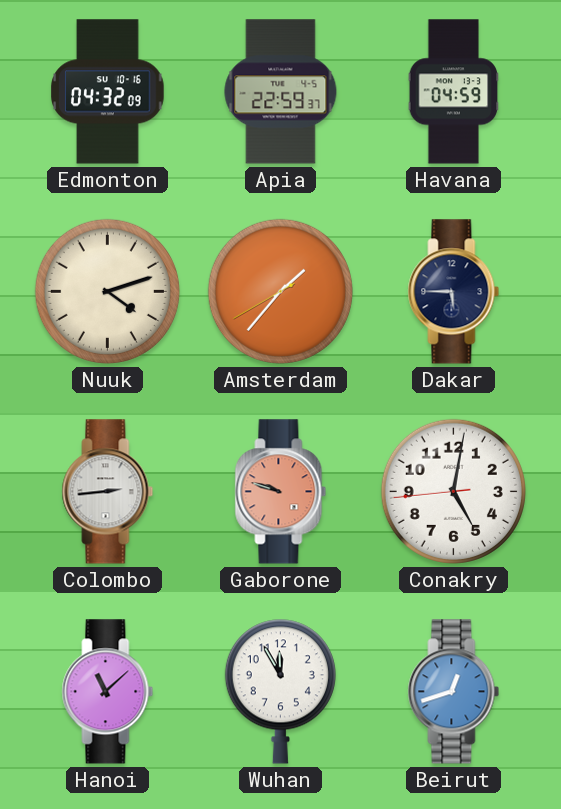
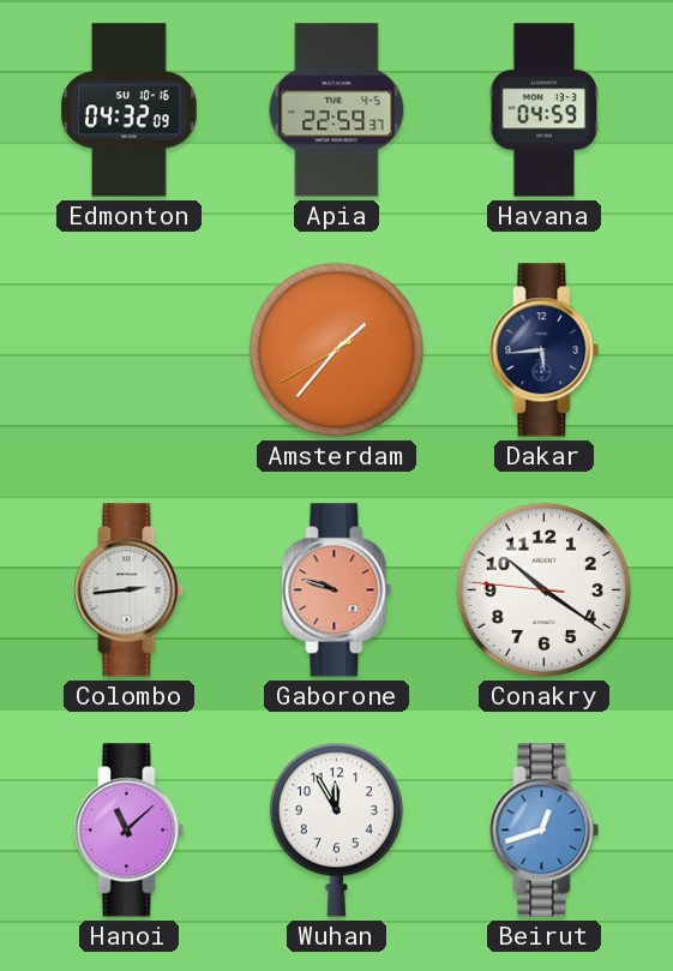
Nuuk: 4:12 -> none (107, 291)
Dakar: 5:45 -> 5:44 (545, 350)
Conakry: 5:01 -> 10:20 (543, 589)
